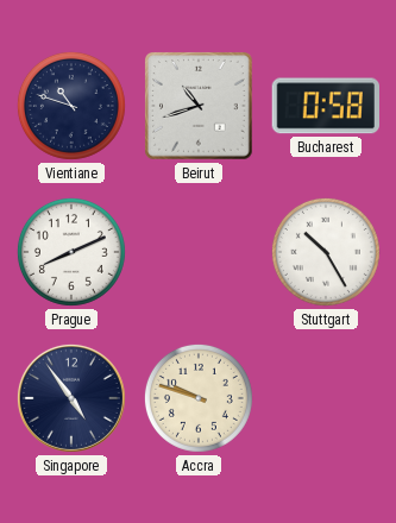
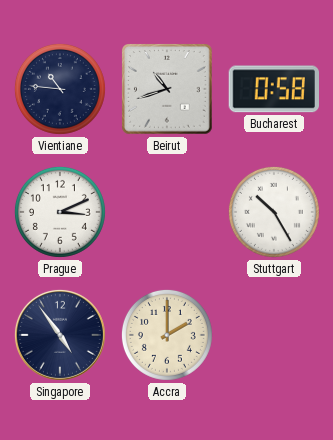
Vientiane: 10:48 -> 10:46 (60, 89)
Prague: 8:11 -> 3:11 (60, 212)
Accra: 9:48 -> 2:00 (167, 335)
